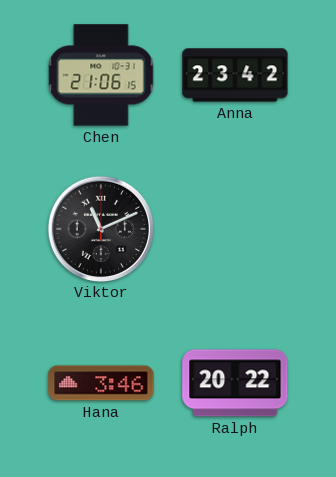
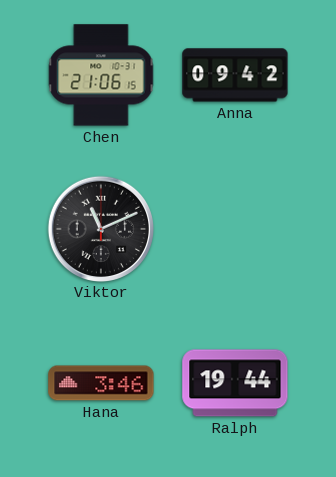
Anna: 23:42 -> 09:42 (235, 75)
Ralph: 20:22 -> 19:44 (235, 383)
